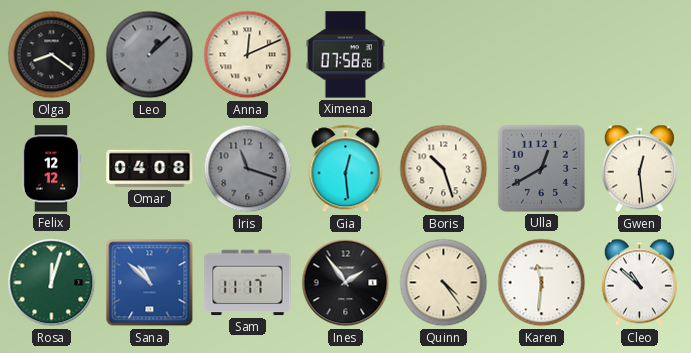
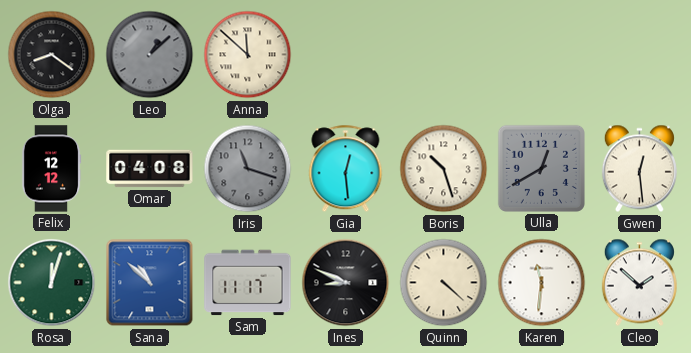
Anna: 12:11 -> 11:52 (248, 55)
Ximena: 07:58 -> none (346, 55)
Ines: 1:54 -> 8:49 (346, 283)
Quinn: 4:24 -> 4:22 (444, 283)
Cleo: 10:52 -> 1:52 (639, 283)
